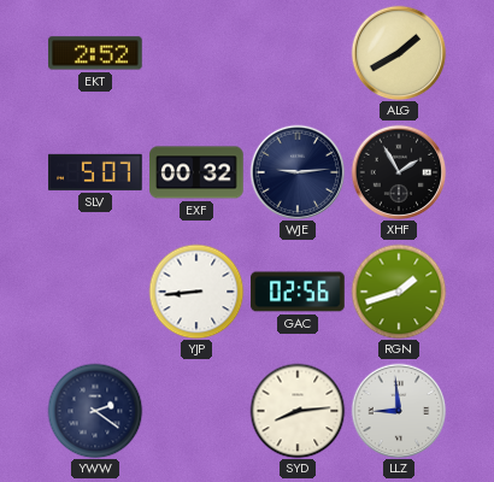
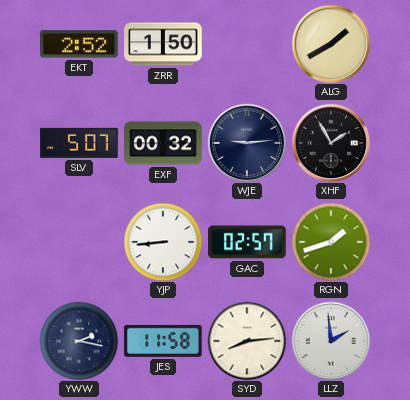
ZRR: none -> 1:50 (163, 44)
GAC: 02:56 -> 02:57 (247, 242)
YWW: 2:21 -> 2:17 (79, 341)
JES: none -> 11:58 (163, 341)
LLZ: 8:59 -> 1:59 (331, 341)
